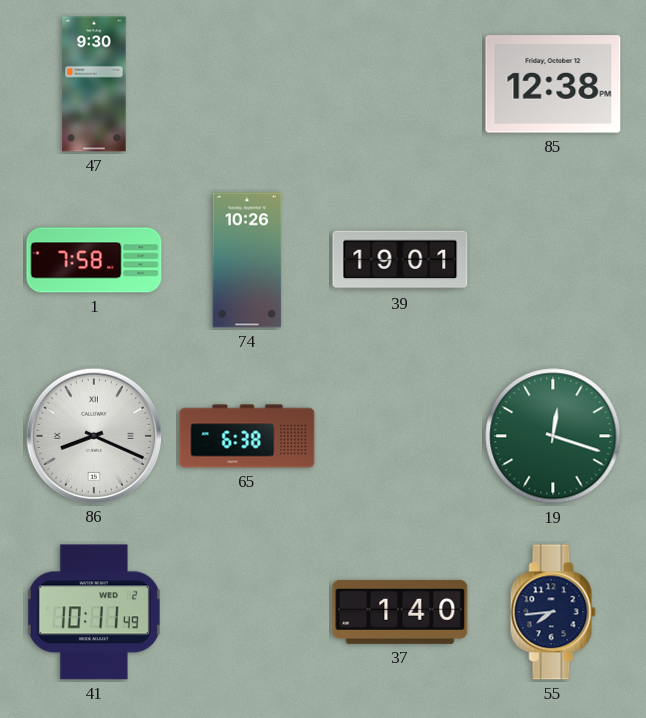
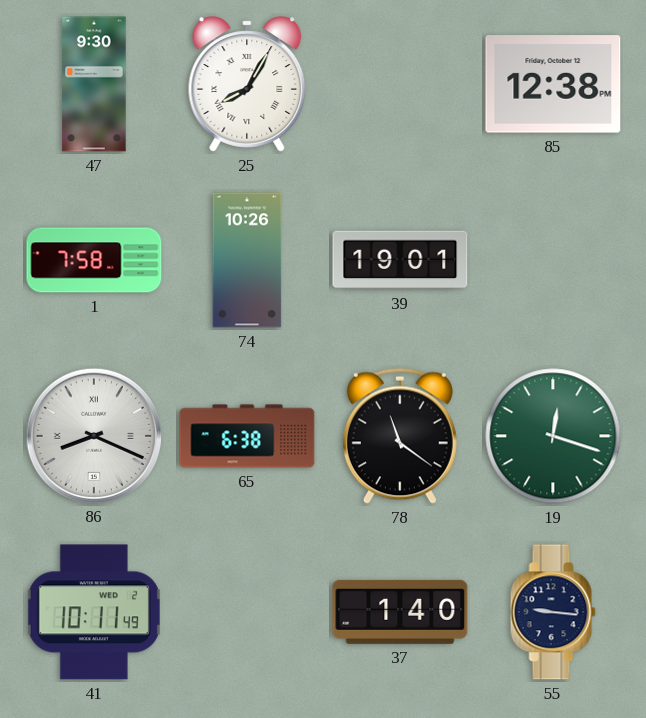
25: none -> 8:05 (247, 84)
78: none -> 11:21 (400, 436)
55: 7:44 -> 9:16 (553, 612)
